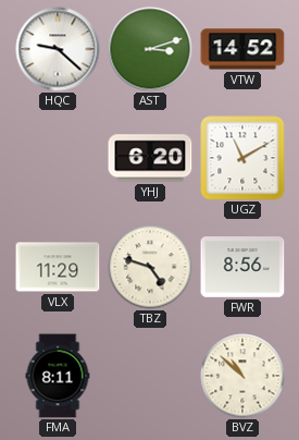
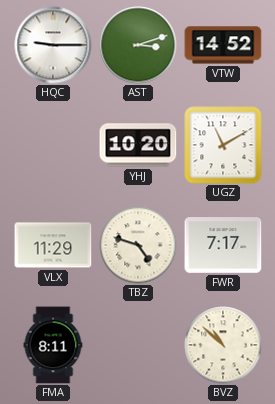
HQC: 9:22 -> 9:15 (53, 45)
YHJ: 6:20 -> 10:20 (138, 145)
FWR: 8:56 -> 7:17 (223, 245)
